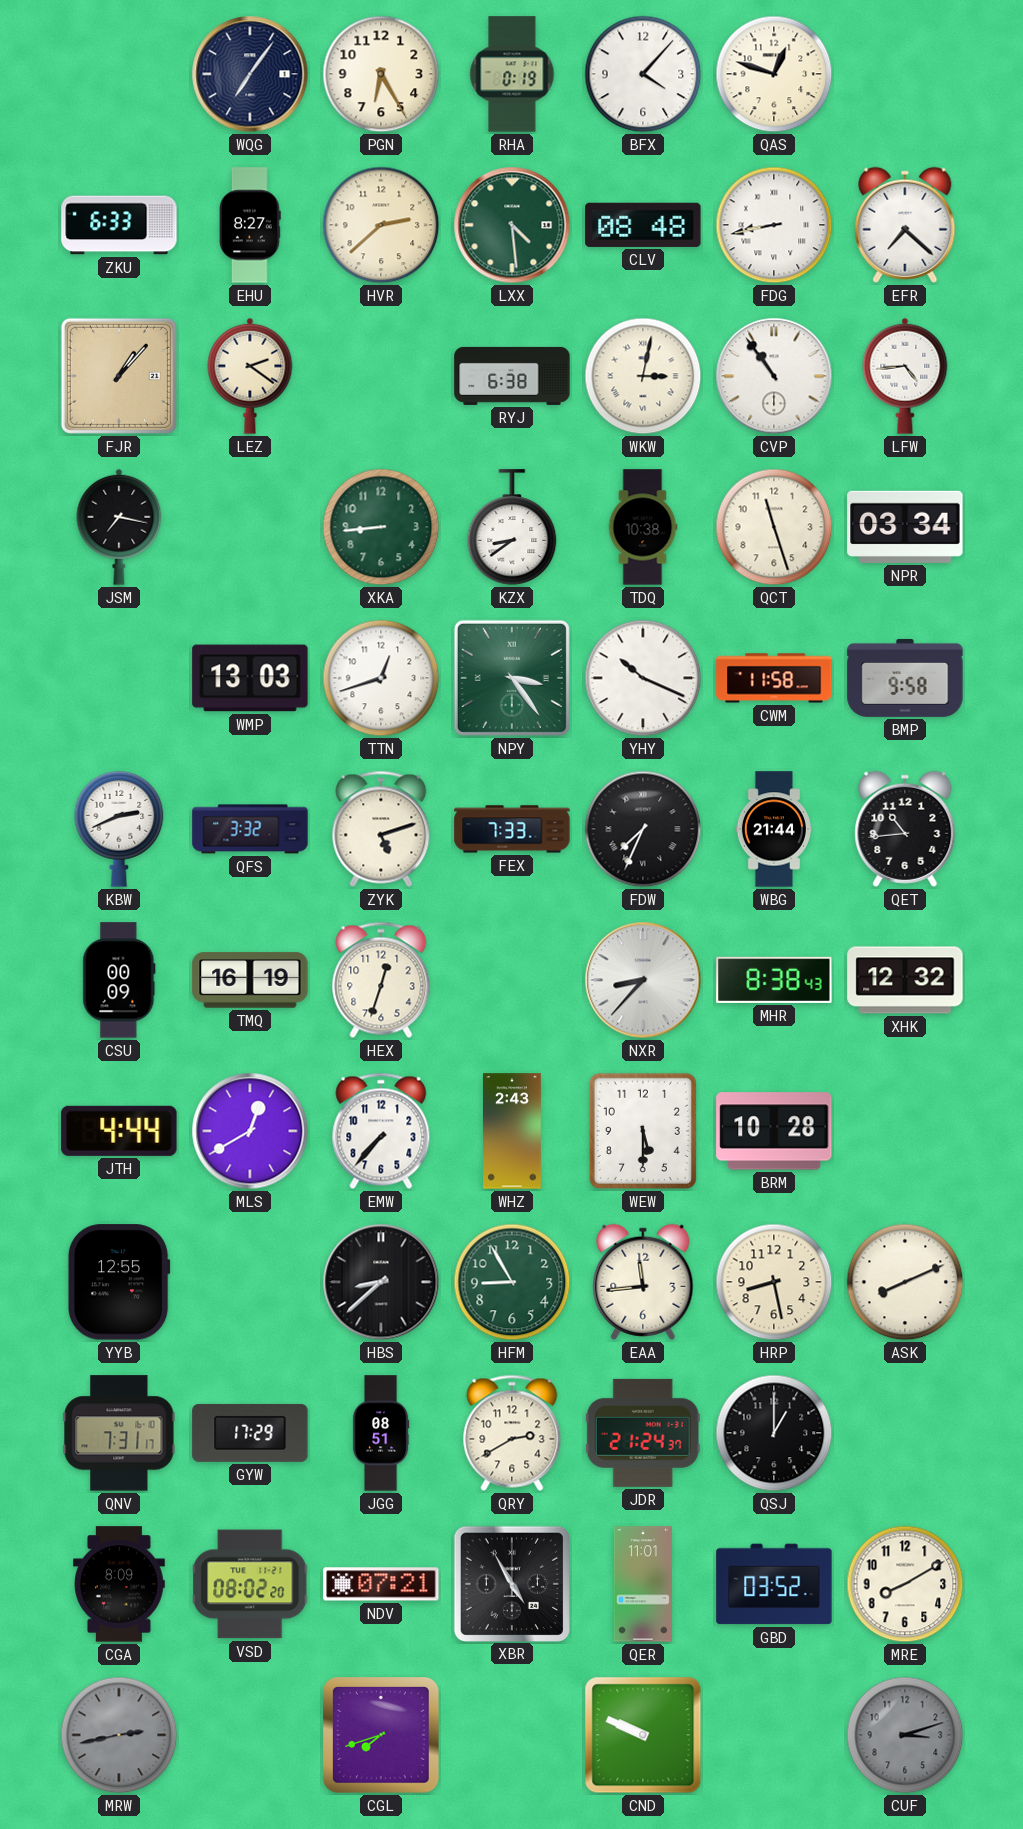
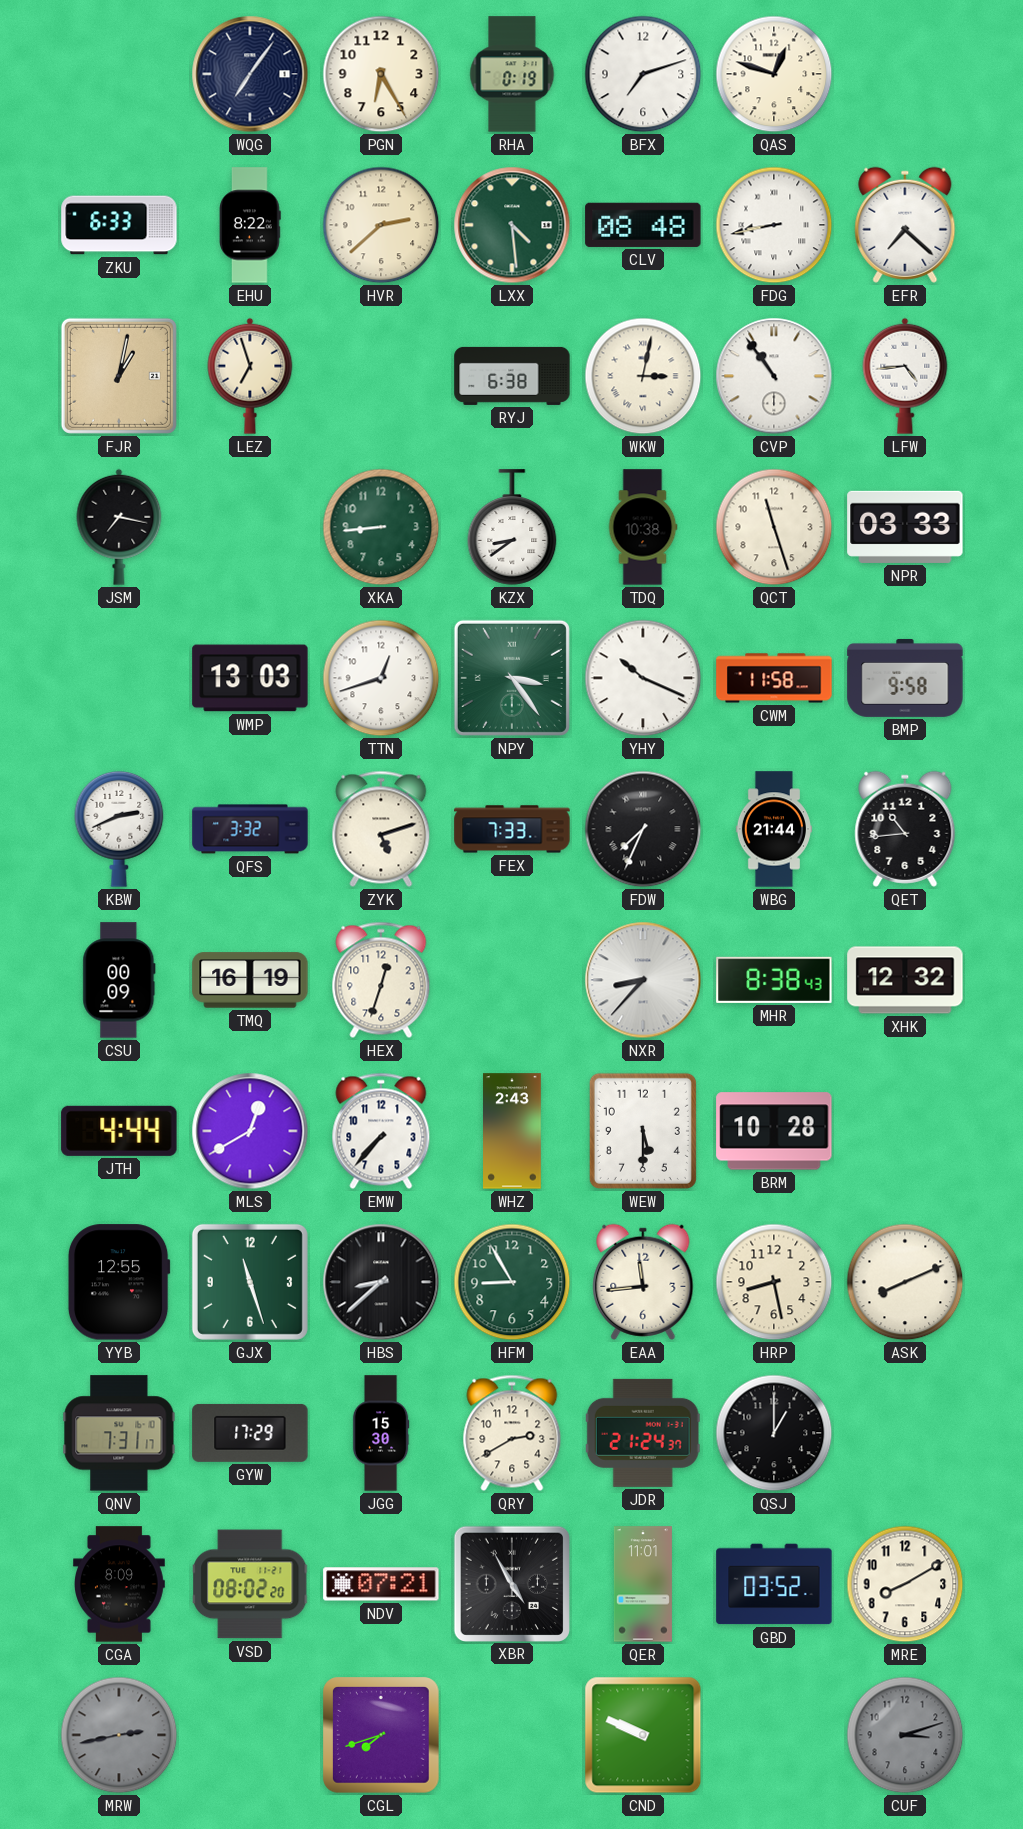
BFX: 4:07 -> 7:12 (643, 74)
EHU: 8:27 -> 8:22 (251, 225)
FJR: 1:07 -> 1:02 (119, 376)
LEZ: 2:21 -> 6:57 (250, 376)
NPR: 03:34 -> 03:33 (905, 527)
GJX: none -> 11:27 (250, 1282)
JGG: 08:51 -> 15:30 (381, 1433)
